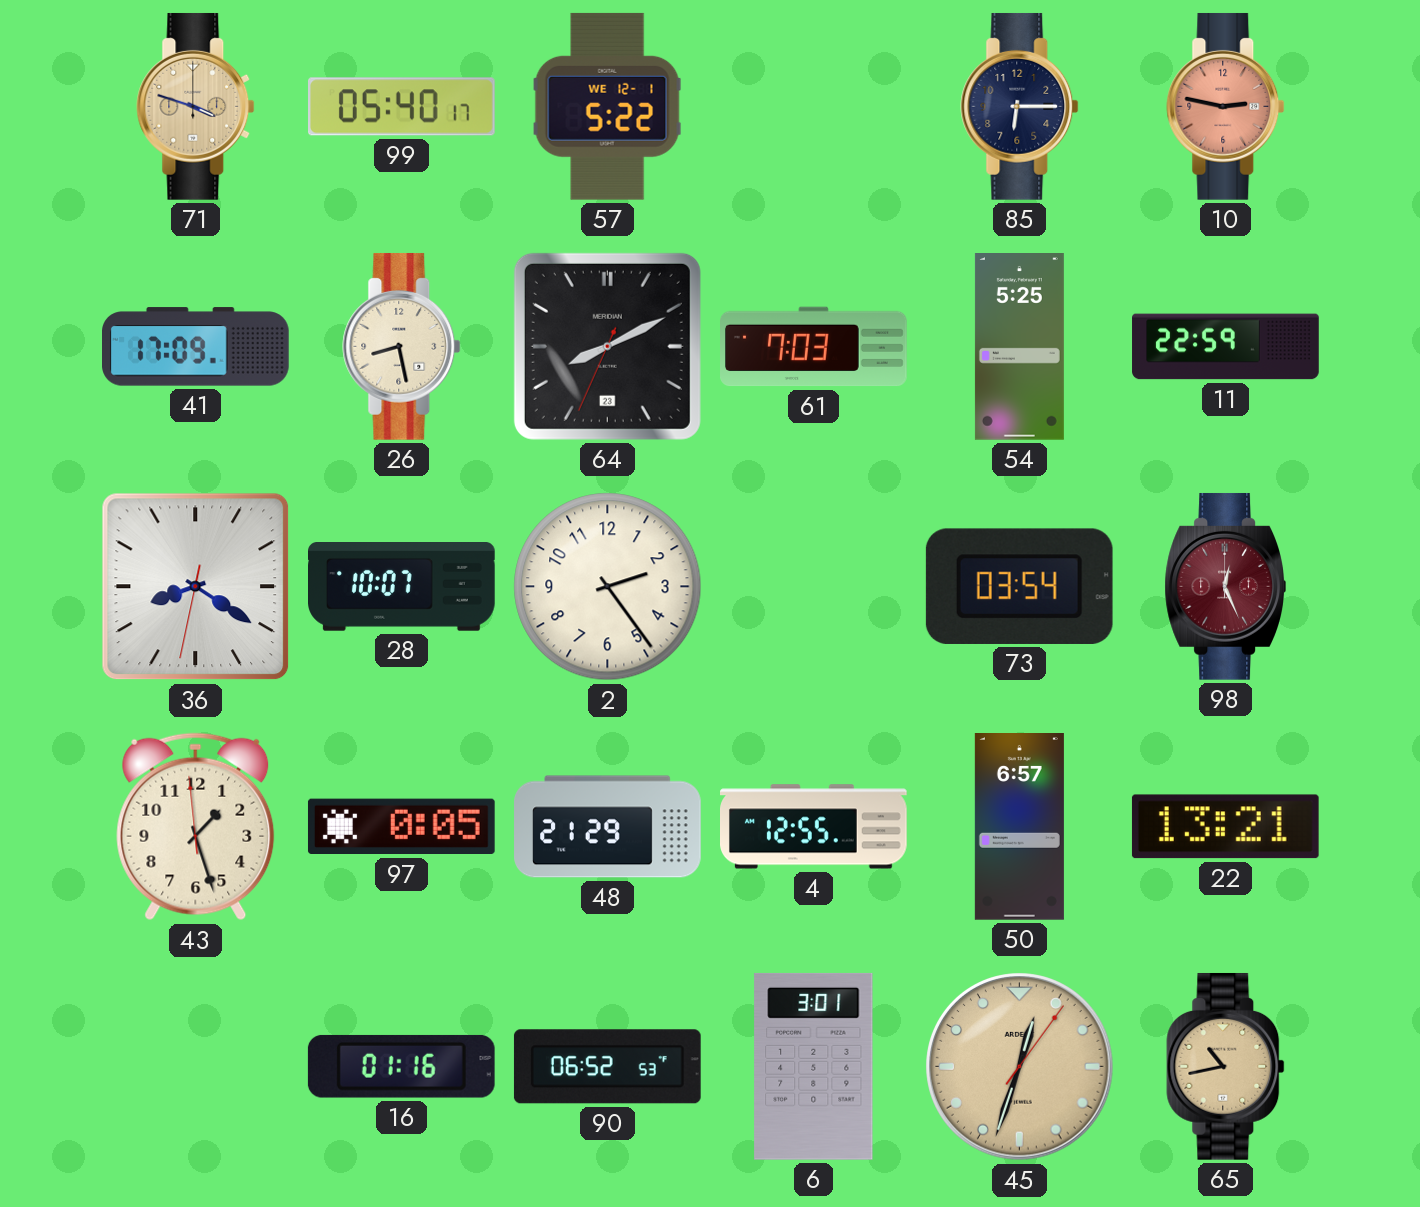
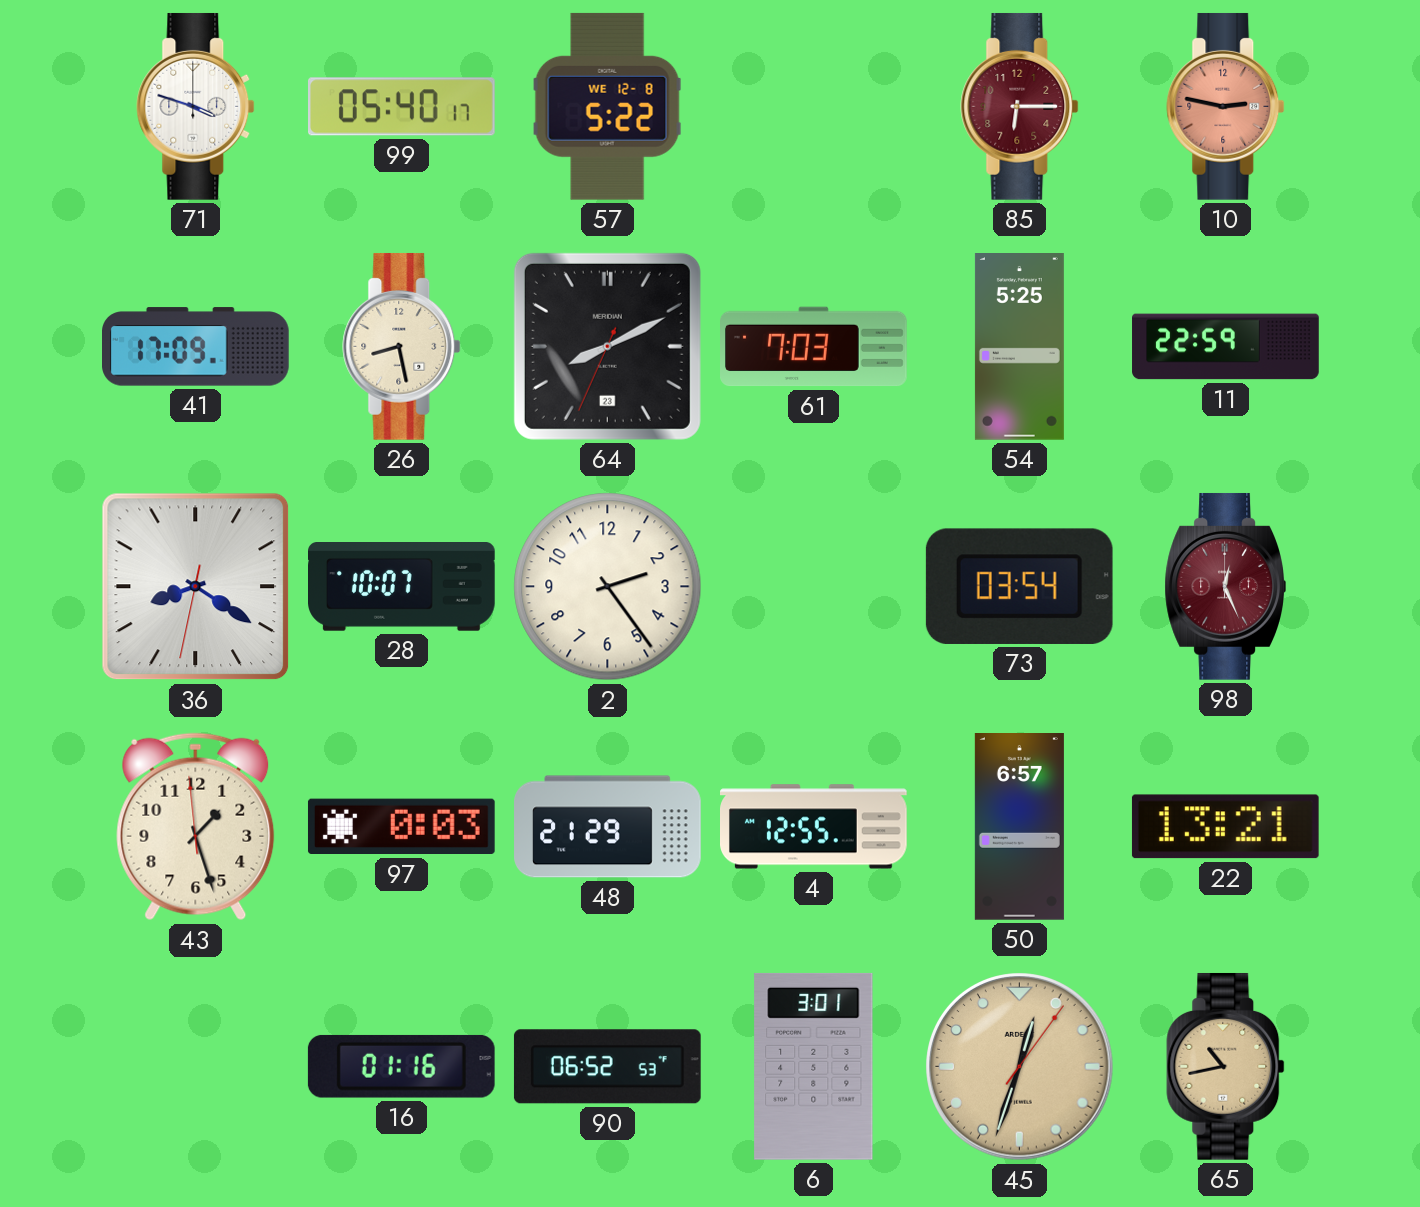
71 dial: champagne -> white (196, 106)
57 date: WE 12-1 -> WE 12-8 (607, 106)
85 dial: navy -> burgundy (1020, 106)
97: 0:05 -> 0:03 (401, 827)
